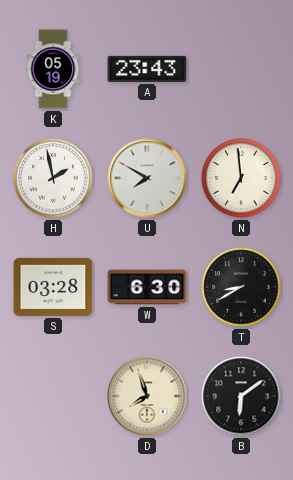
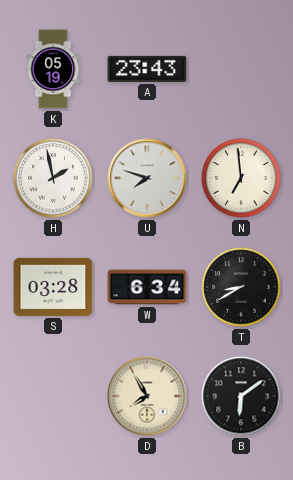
U: 7:50 -> 7:48 (147, 178)
W: 6:30 -> 6:34 (147, 287)
D: 7:57 -> 7:55 (147, 396)
